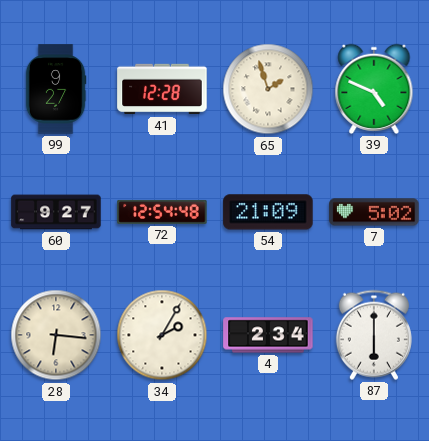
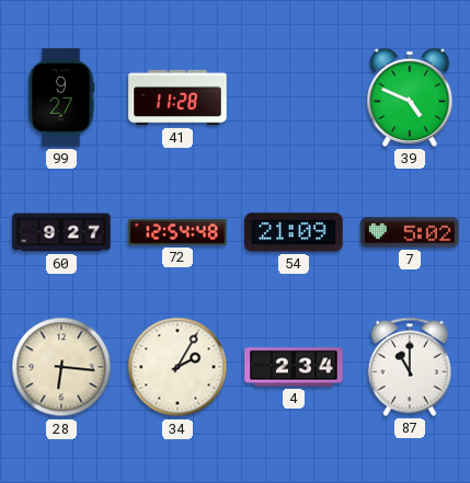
41: 12:28 -> 11:28 (177, 97)
65: 1:57 -> none (268, 89)
87: 6:00 -> 11:00 (410, 367)
